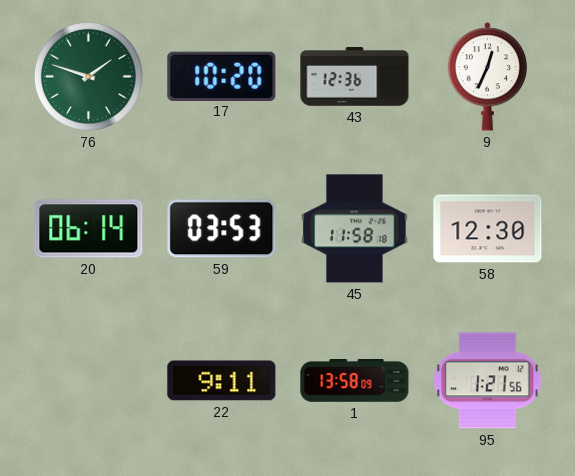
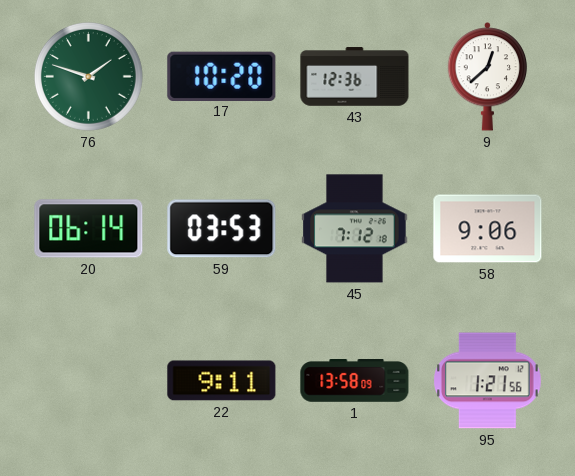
9: 12:34 -> 12:38 (488, 77)
45: 11:58 -> 7:12 (355, 229)
58: 12:30 -> 9:06 (488, 229)
